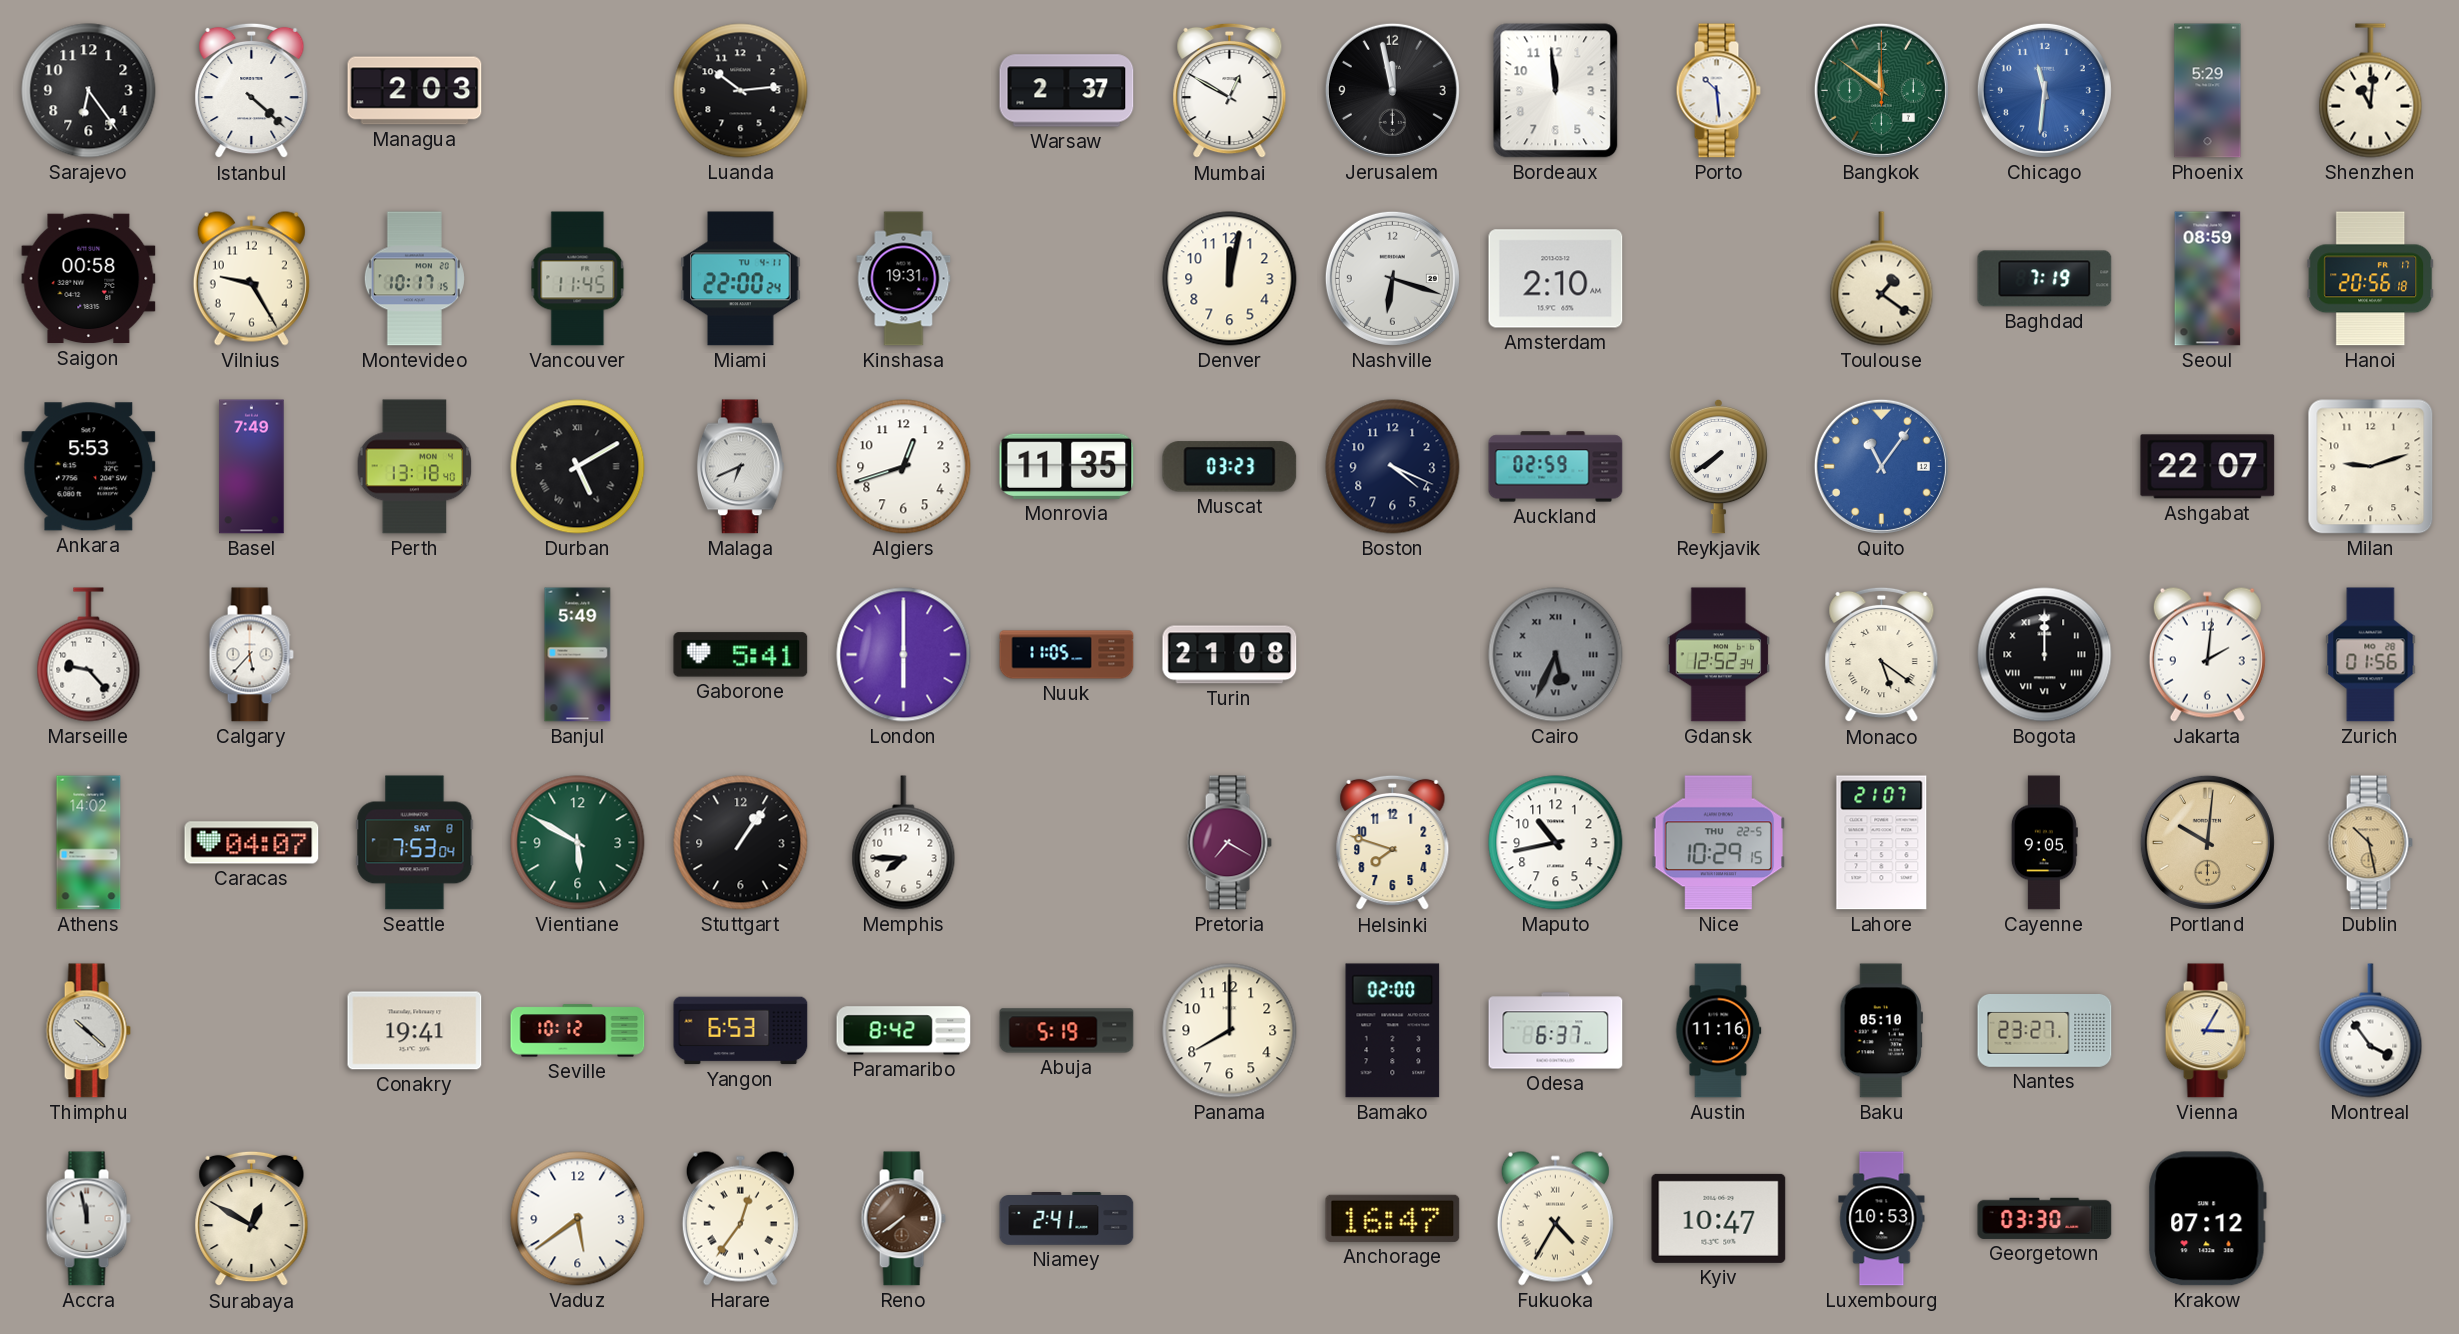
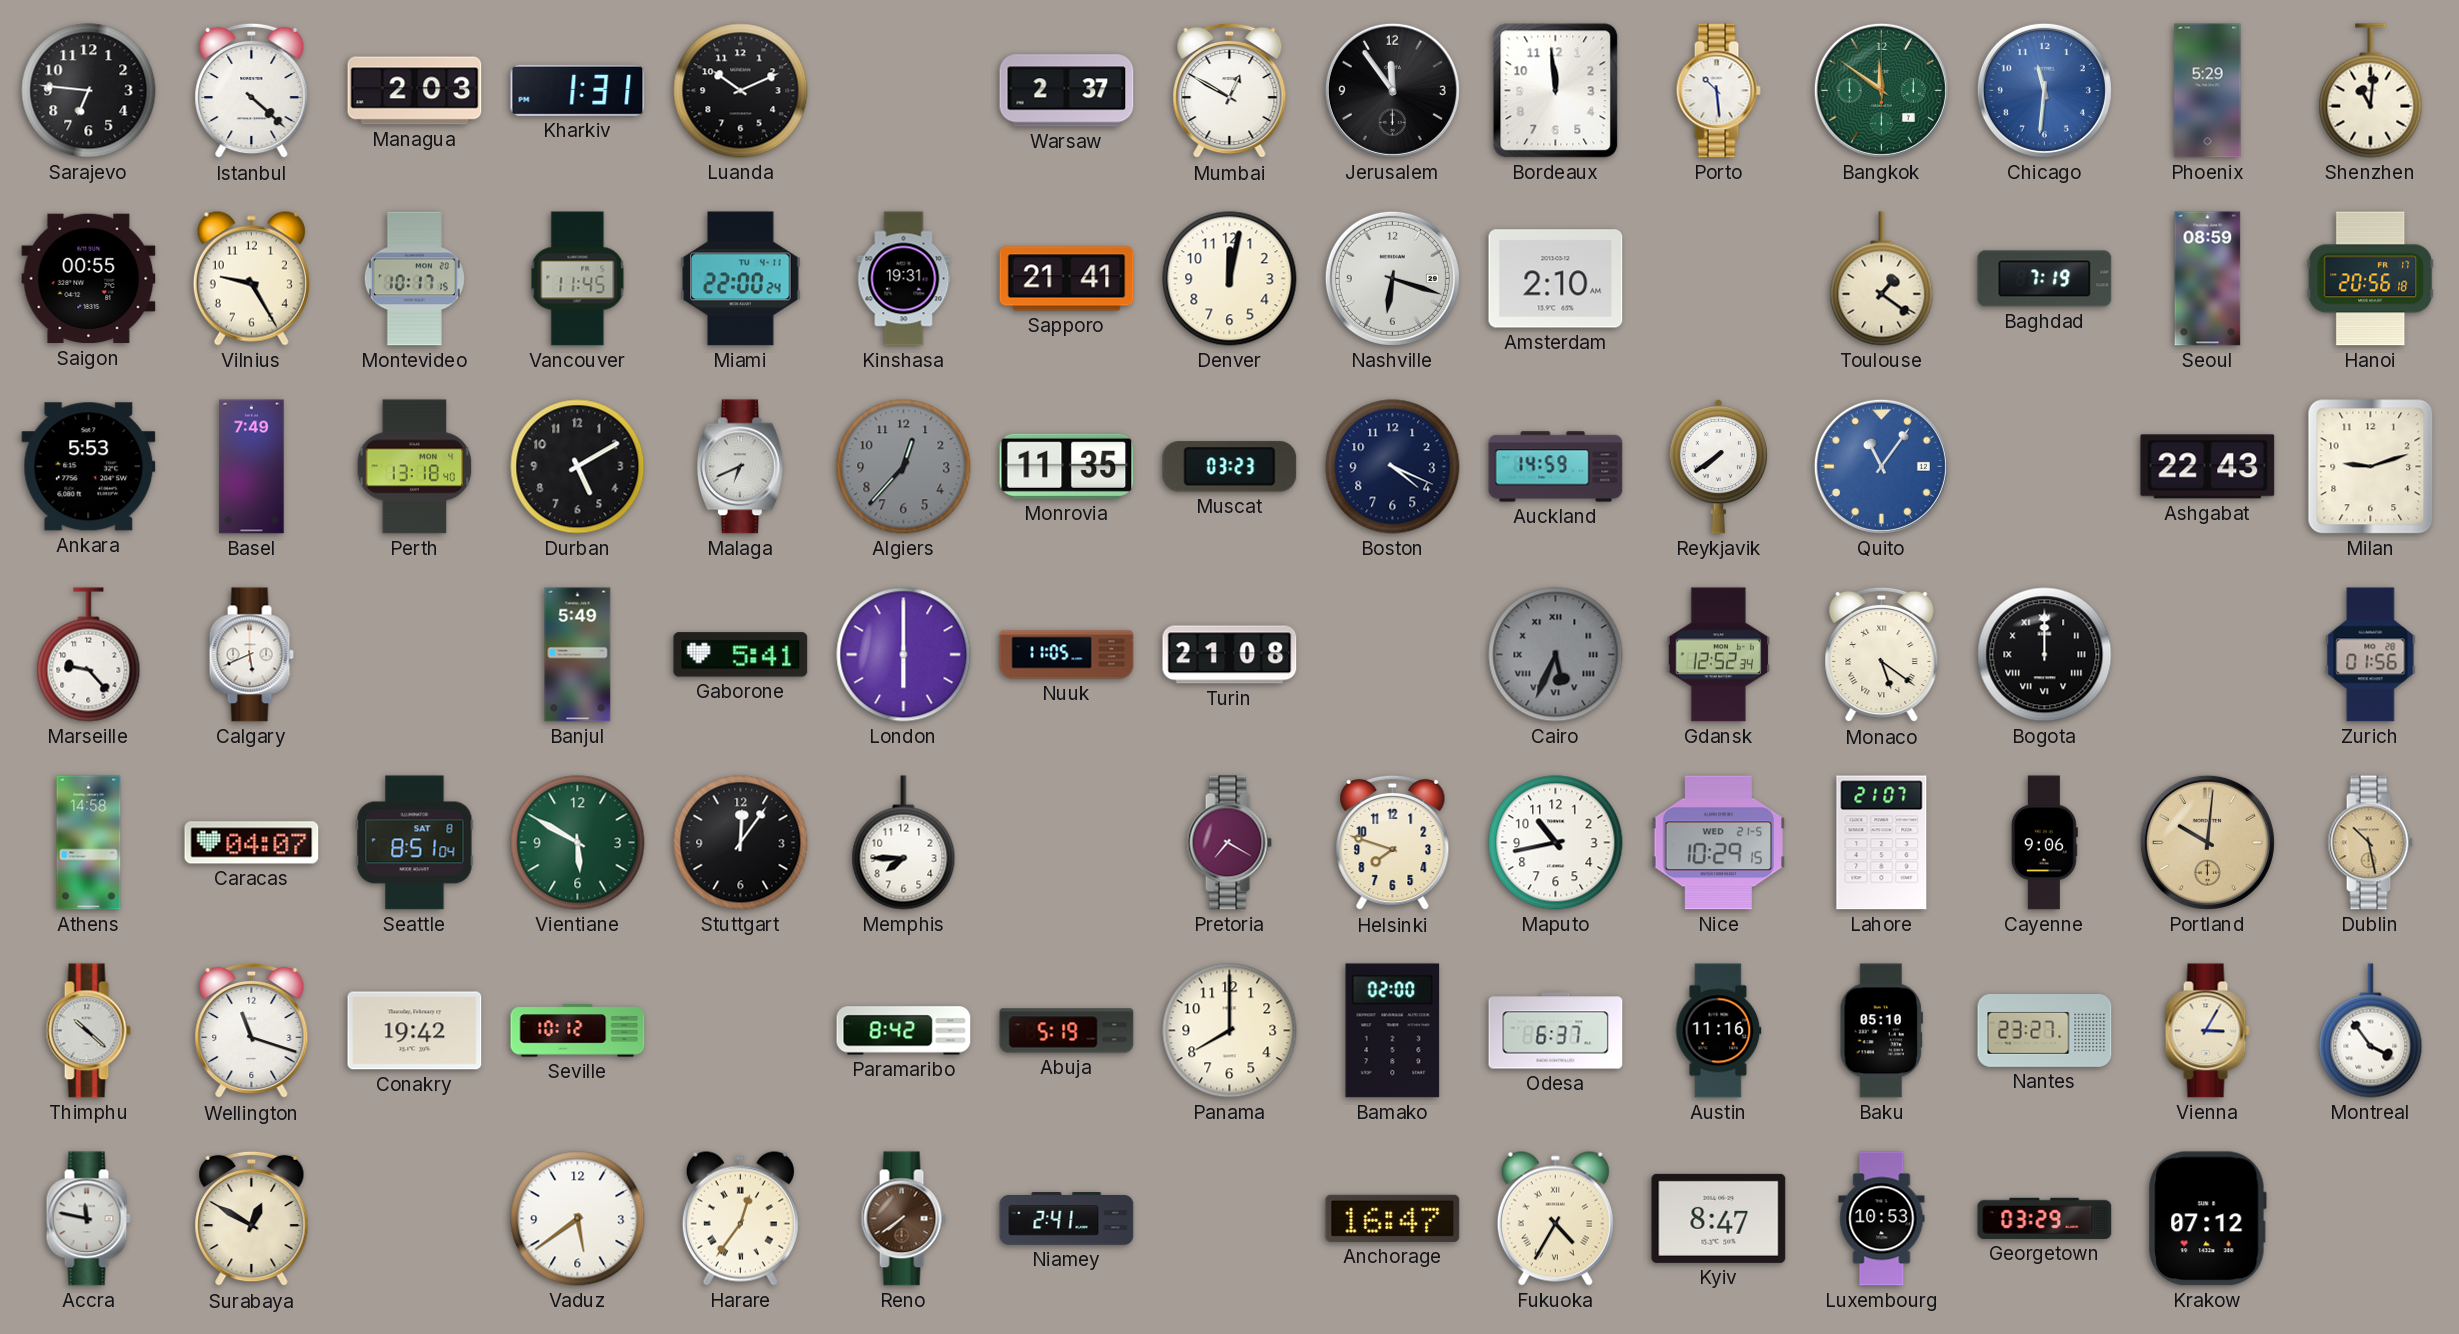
Sarajevo: 6:24 -> 6:46 (89, 91)
Kharkiv: none -> 1:31 (578, 90)
Luanda: 10:14 -> 10:11 (741, 91)
Jerusalem: 11:58 -> 11:54 (1392, 90)
Saigon: 00:58 -> 00:55 (89, 279)
Sapporo: none -> 21:41 (1067, 279)
Durban numerals: Roman -> Arabic (578, 467)
Algiers: 12:42 -> 12:37 (904, 467)
Algiers dial: white -> grey (904, 467)
Auckland: 02:59 -> 14:59 (1556, 467)
Ashgabat: 22:07 -> 22:43 (2208, 467)
Calgary: 5:37 -> 5:41 (251, 655)
Jakarta: 2:01 -> none (2207, 654)
Athens: 14:02 -> 14:58 (89, 843)
Seattle: 7:53 -> 8:51 (415, 843)
Stuttgart: 1:06 -> 12:06 (741, 843)
Nice date: THU 22-5 -> WED 21-5 (1719, 843)
Cayenne: 9:05 -> 9:06 (2044, 843)
Wellington: none -> 11:18 (252, 1031)
Conakry: 19:41 -> 19:42 (415, 1031)
Yangon: 6:53 -> none (741, 1031)
Accra: 11:58 -> 11:47 (88, 1219)
Kyiv: 10:47 -> 8:47 (1719, 1218)
Georgetown: 03:30 -> 03:29 (2045, 1218)
